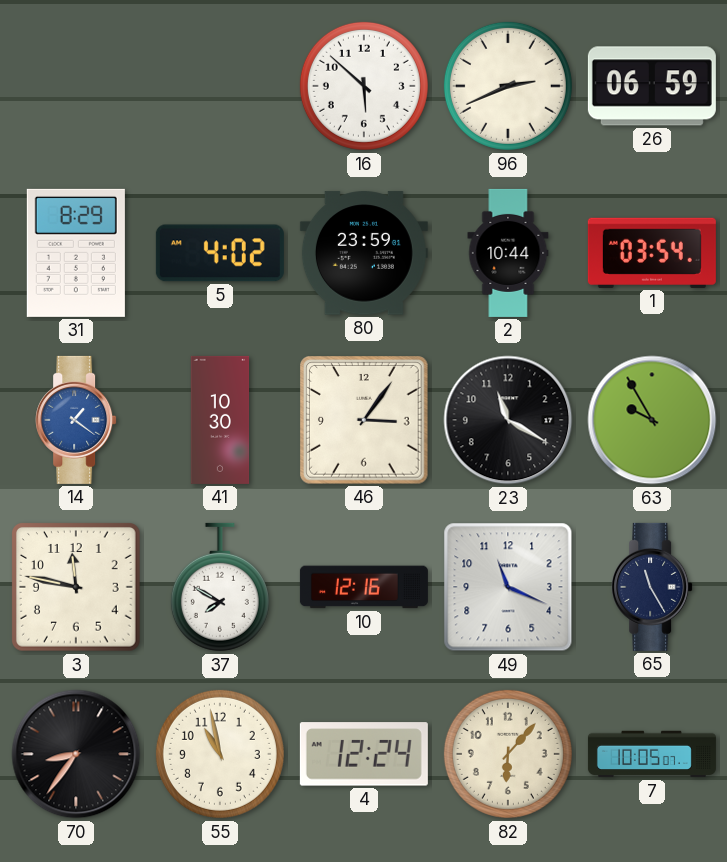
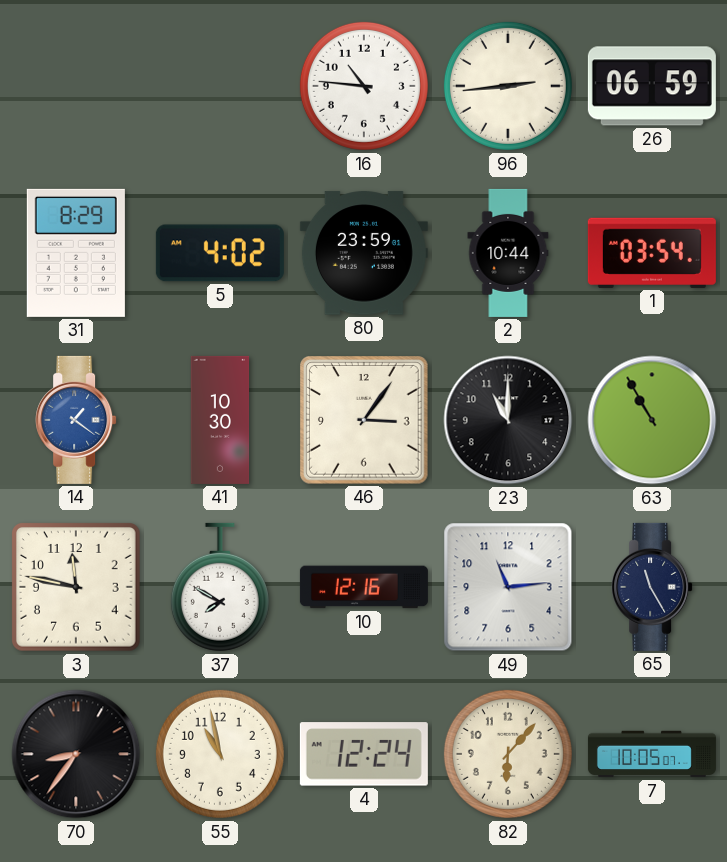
16: 5:52 -> 10:46 (364, 86)
96: 2:41 -> 2:44 (508, 86)
23: 11:20 -> 11:00 (508, 420)
63: 9:55 -> 10:55 (652, 420)
49: 11:19 -> 11:14 (508, 587)
